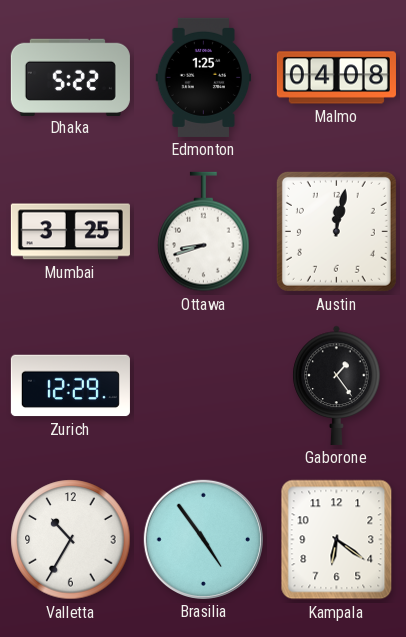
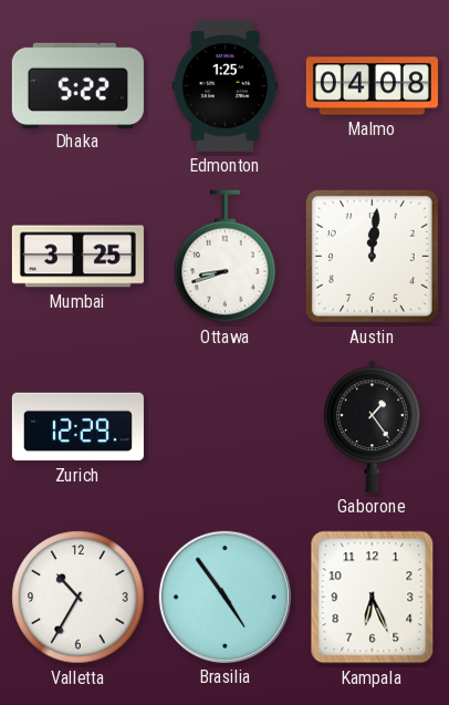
Austin: 12:02 -> 12:01 (372, 256)
Kampala: 6:21 -> 6:26 (373, 598)
